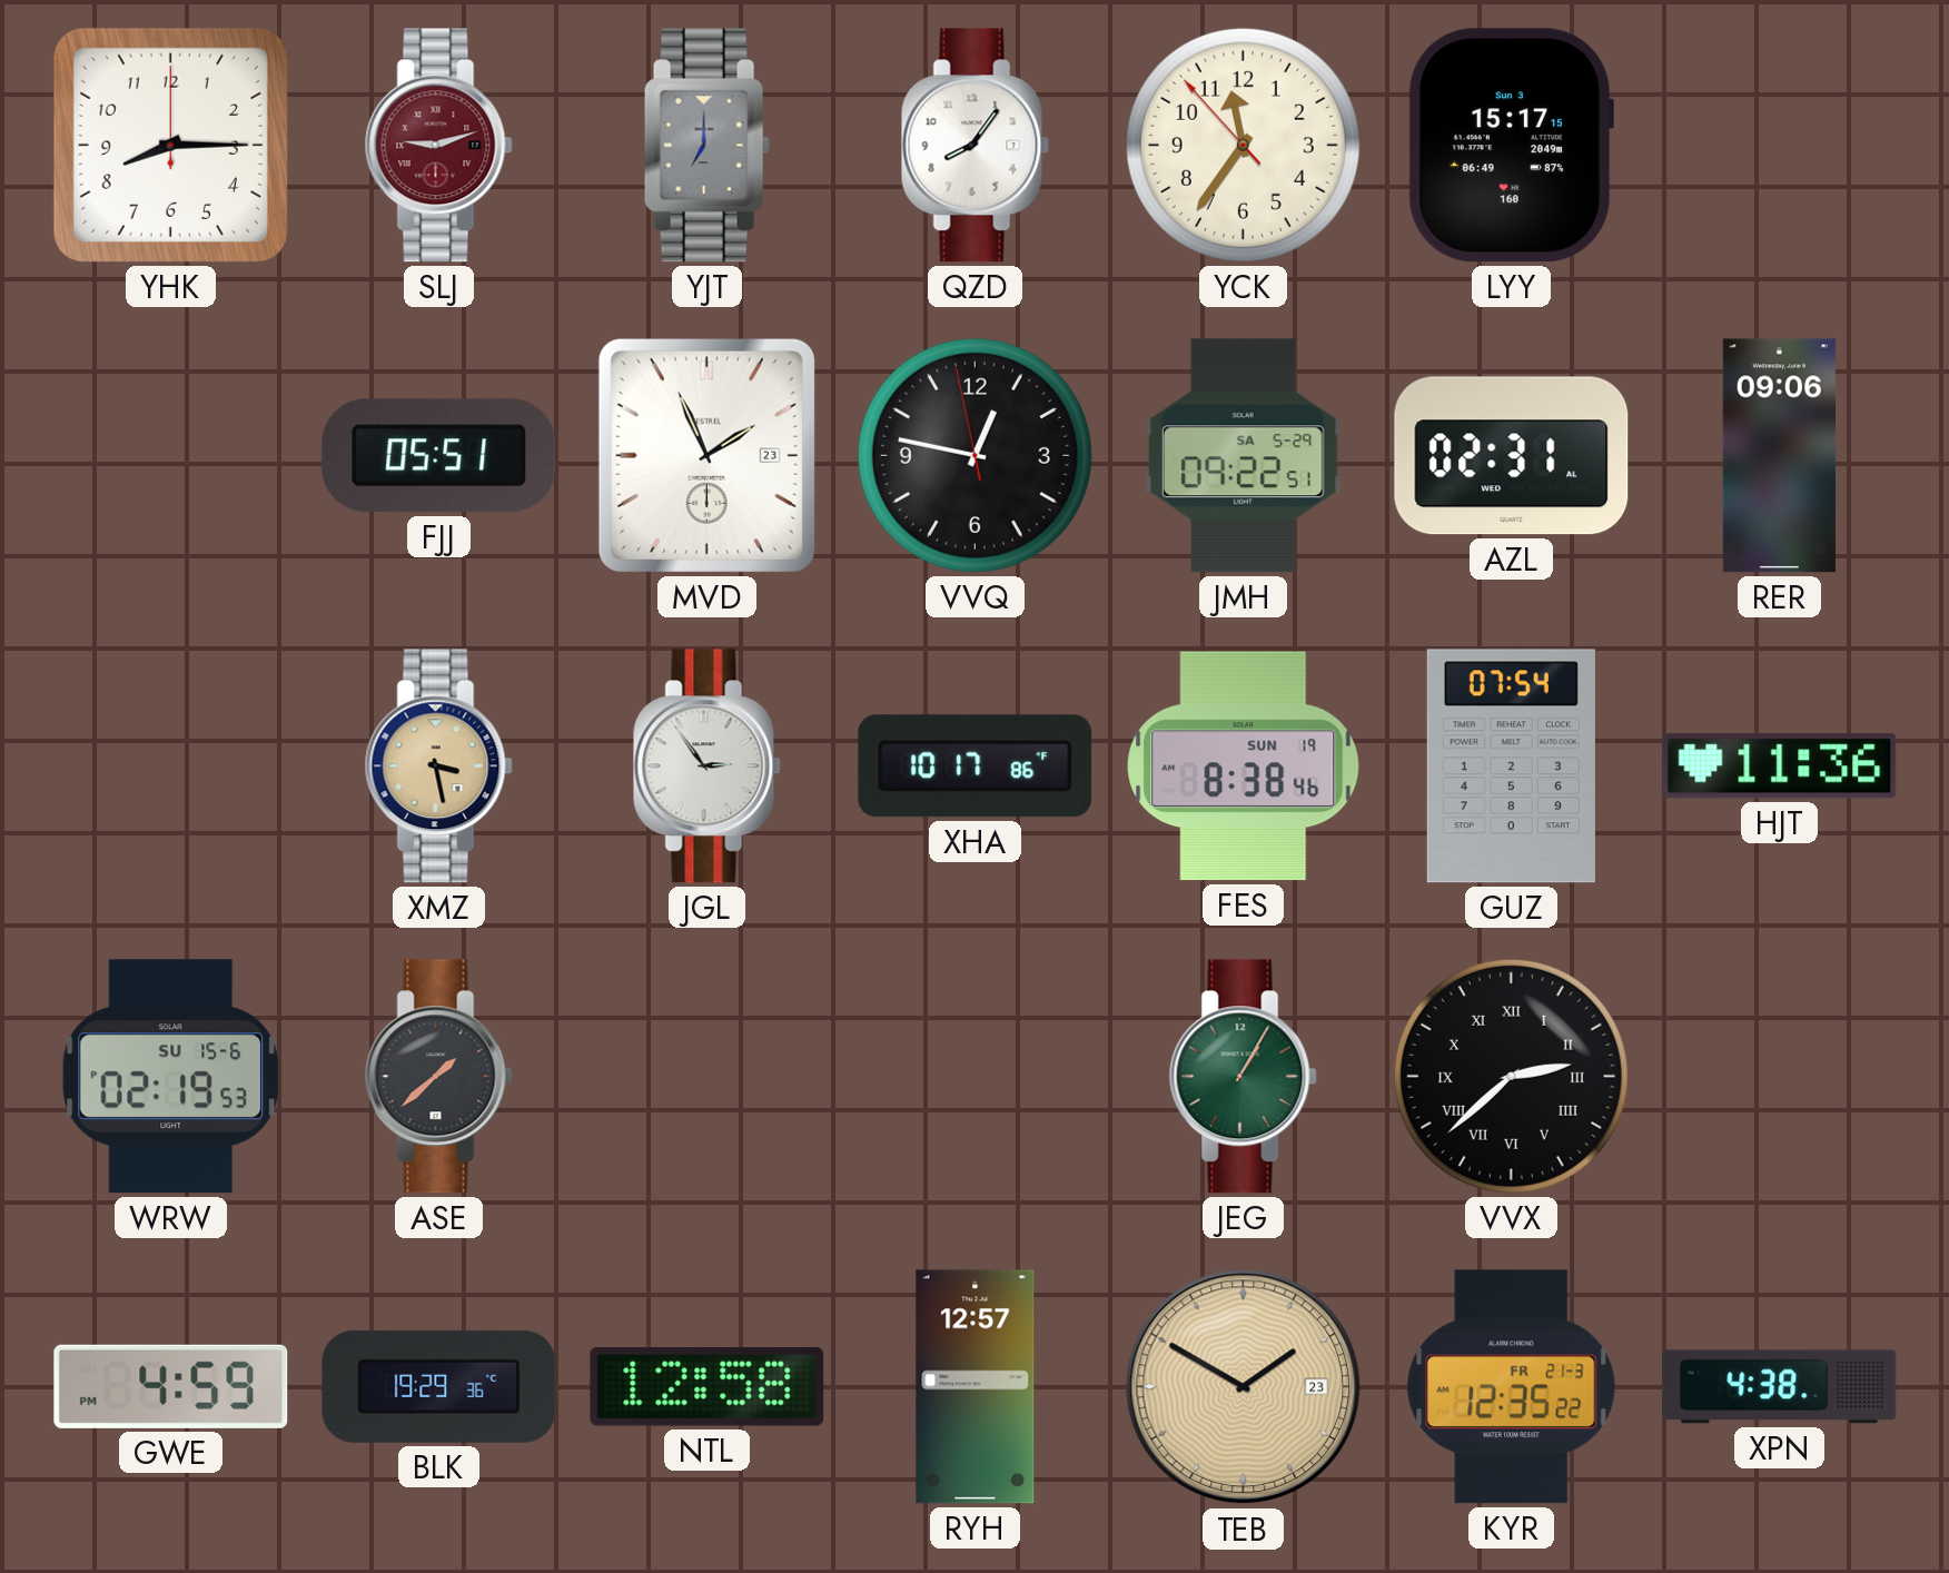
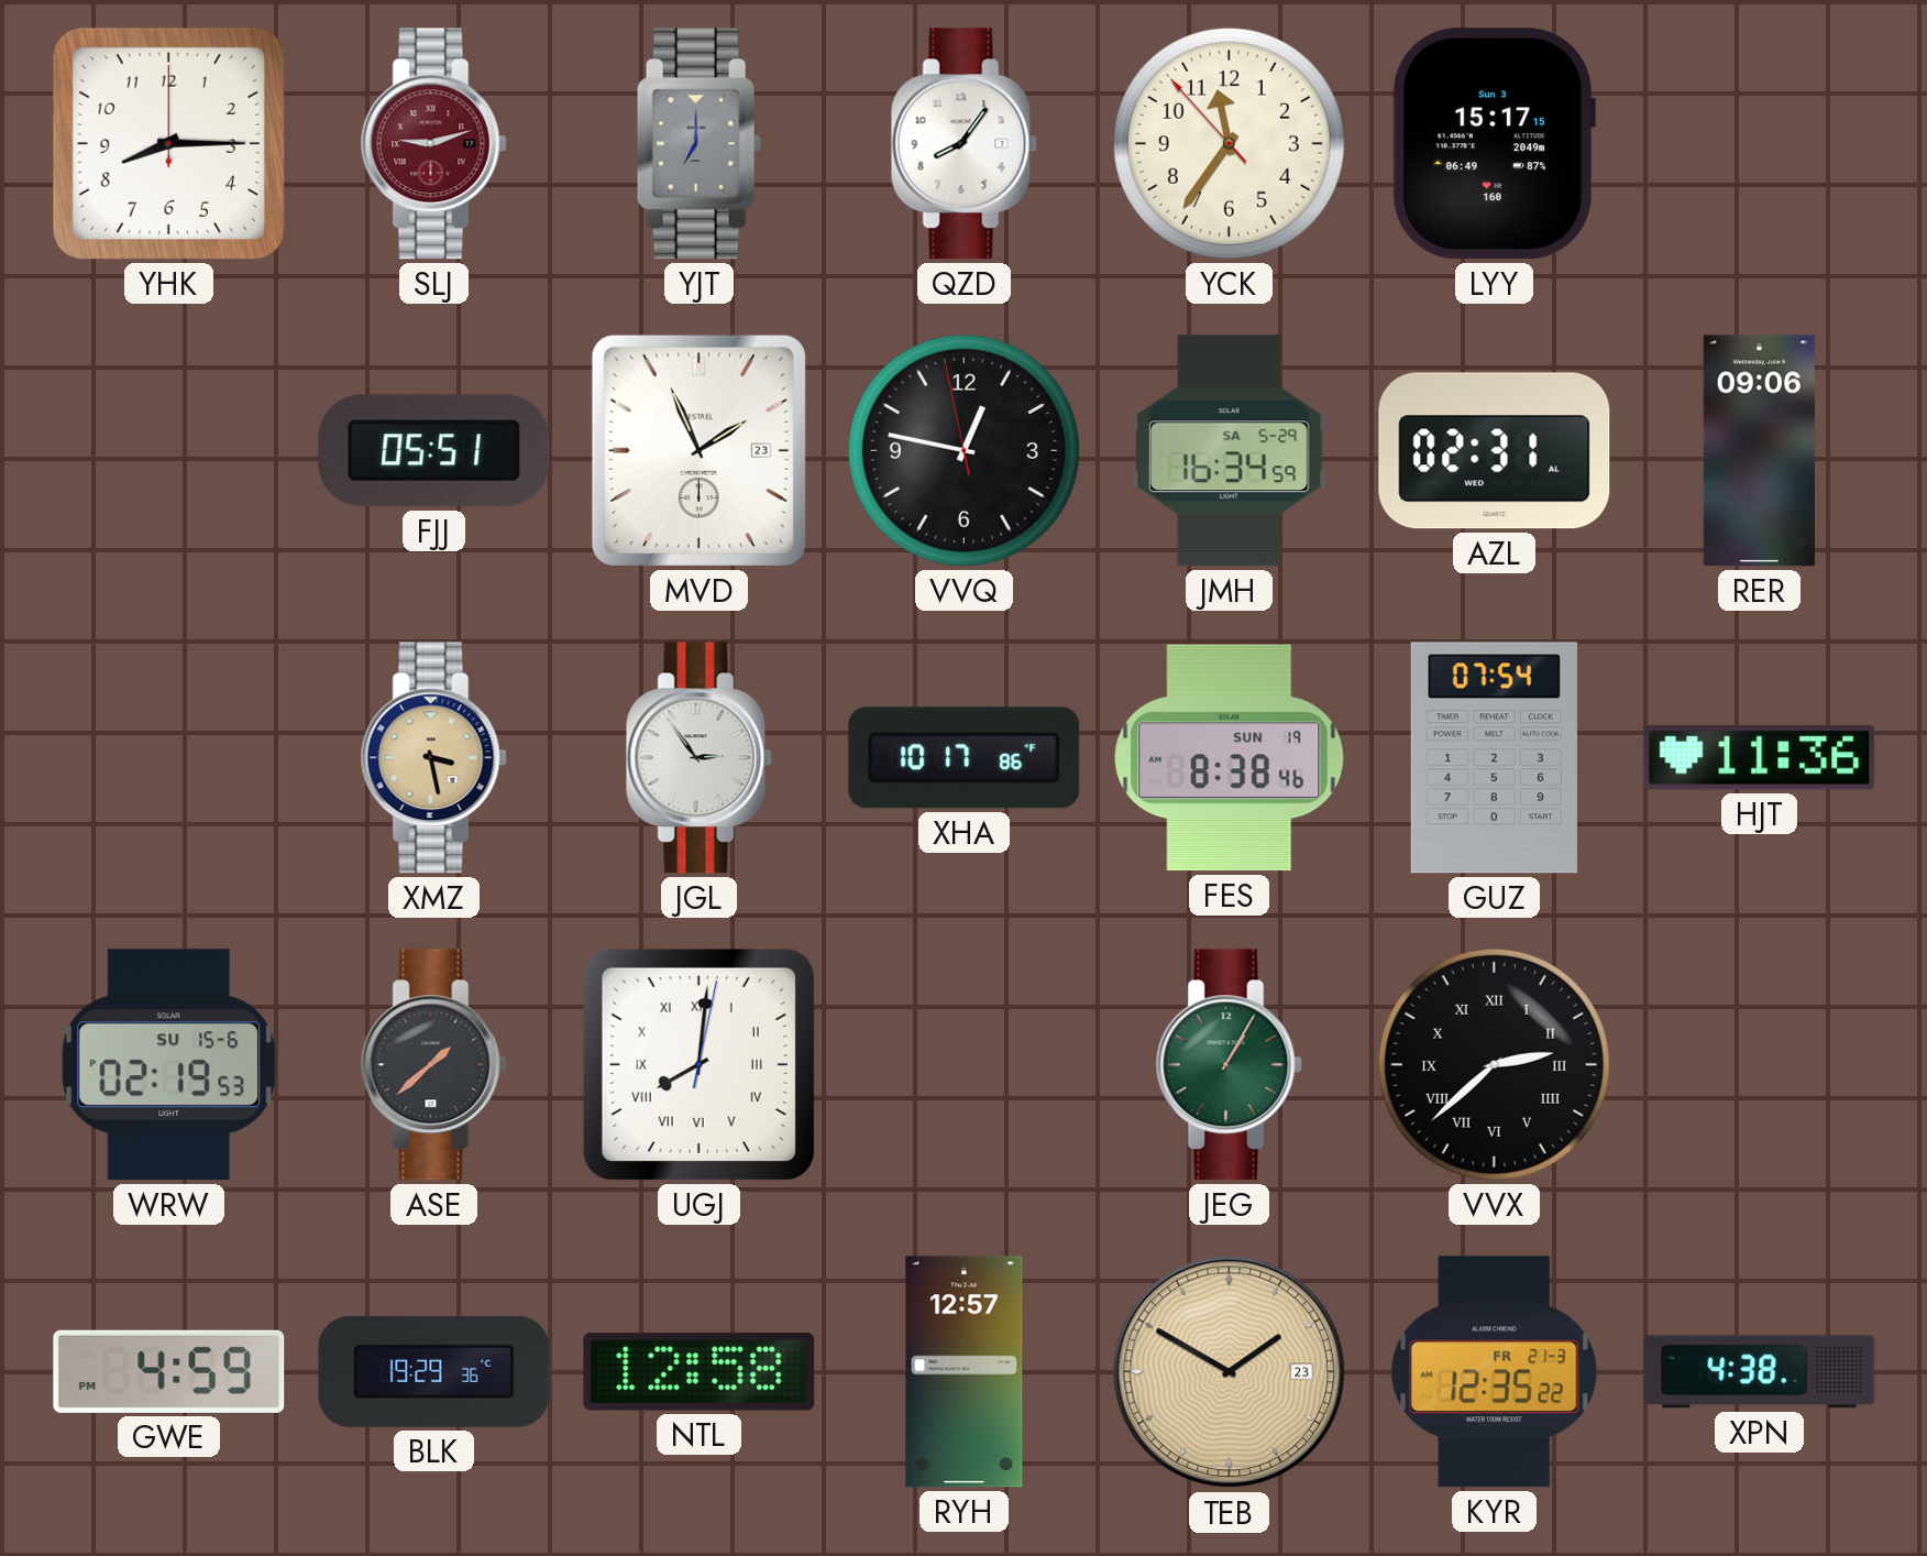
JMH: 09:22 -> 16:34 (1230, 451)
UGJ: none -> 8:01 (698, 1064)
